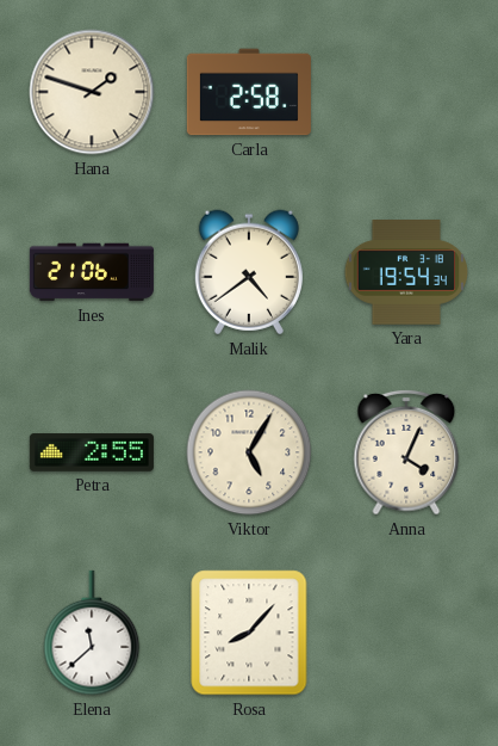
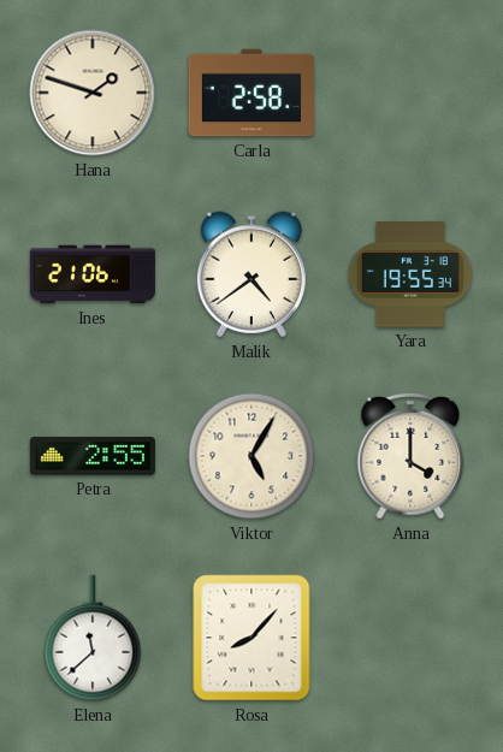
Yara: 19:54 -> 19:55 (410, 274)
Anna: 4:04 -> 4:00 (410, 456)
